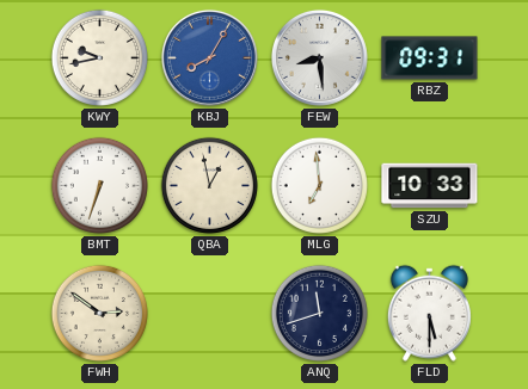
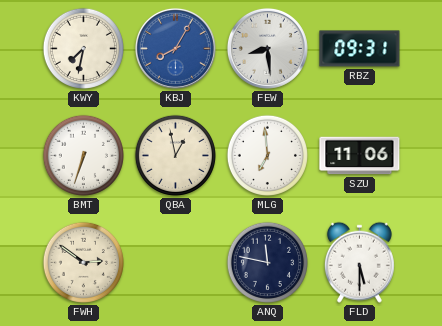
KWY: 9:43 -> 7:32 (83, 48)
SZU: 10:33 -> 11:06 (360, 156)
ANQ: 11:42 -> 11:47 (267, 262)
